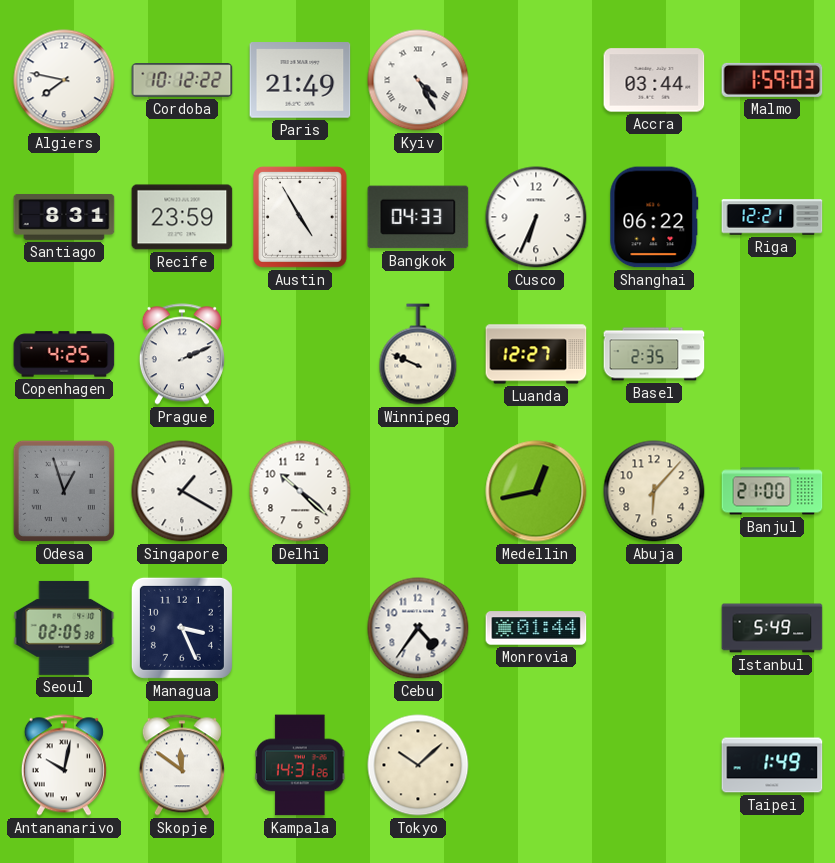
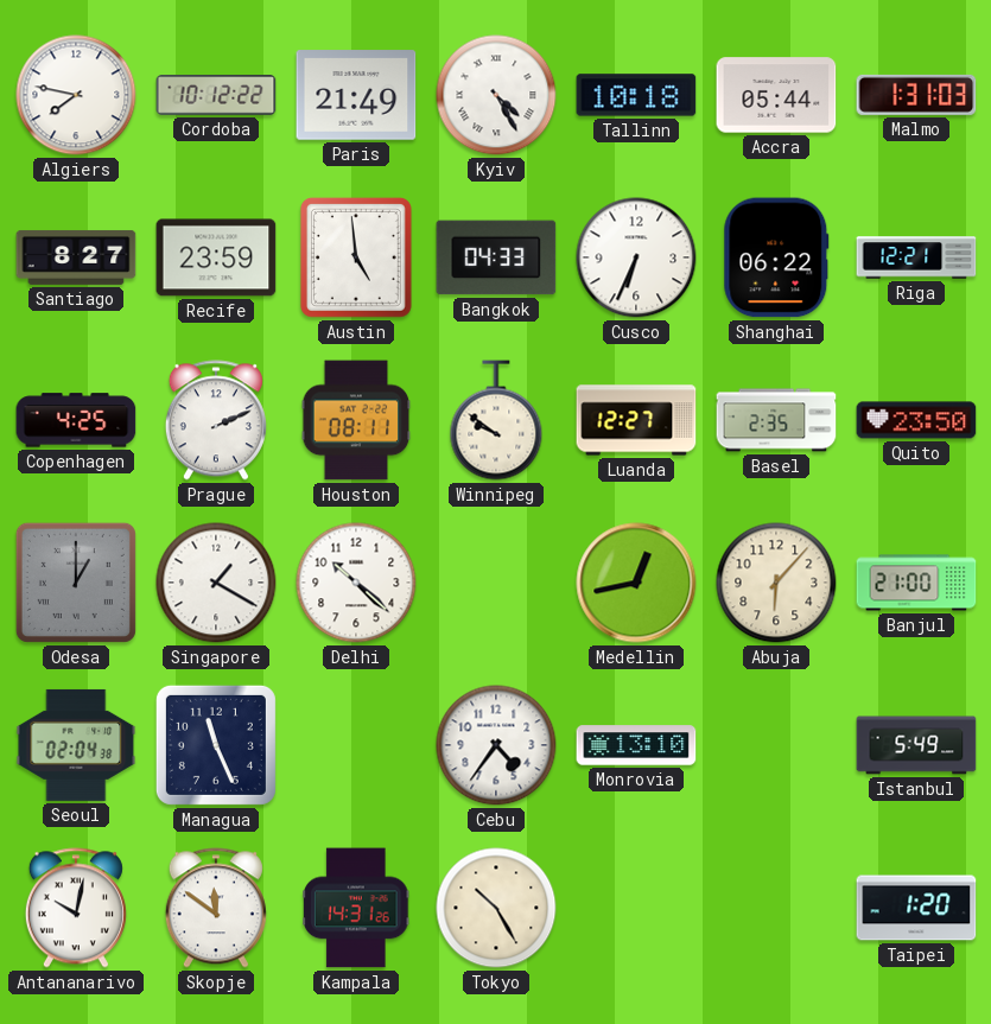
Tallinn: none -> 10:18 (636, 95)
Accra: 03:44 -> 05:44 (776, 95)
Malmo: 1:59 -> 1:31 (916, 95)
Santiago: 8:31 -> 8:27 (76, 257)
Austin: 4:55 -> 4:59 (356, 257)
Houston: none -> 08:11 (356, 420)
Winnipeg: 9:49 -> 9:51 (496, 420)
Quito: none -> 23:50 (916, 420)
Odesa: 12:57 -> 1:00 (76, 583)
Seoul: 02:05 -> 02:04 (76, 745)
Managua: 3:26 -> 11:26 (216, 745)
Monrovia: 01:44 -> 13:10 (636, 745)
Tokyo: 10:08 -> 10:25 (496, 908)
Taipei: 1:49 -> 1:20 (916, 908)
